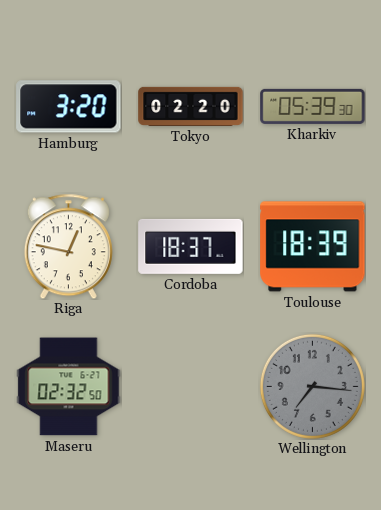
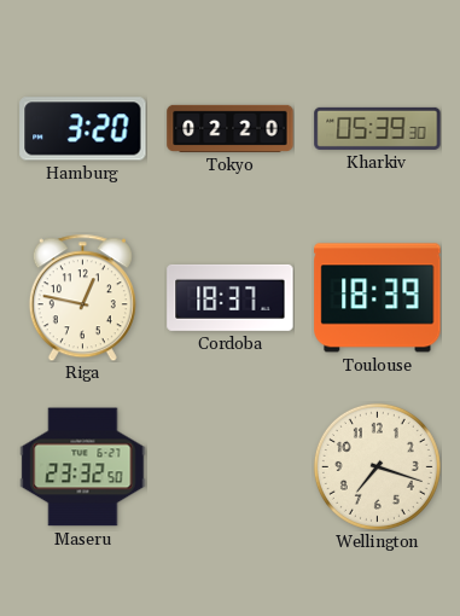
Maseru: 02:32 -> 23:32 (83, 467)
Wellington: 7:16 -> 7:18 (377, 466)
Wellington dial: grey -> cream (377, 466)
